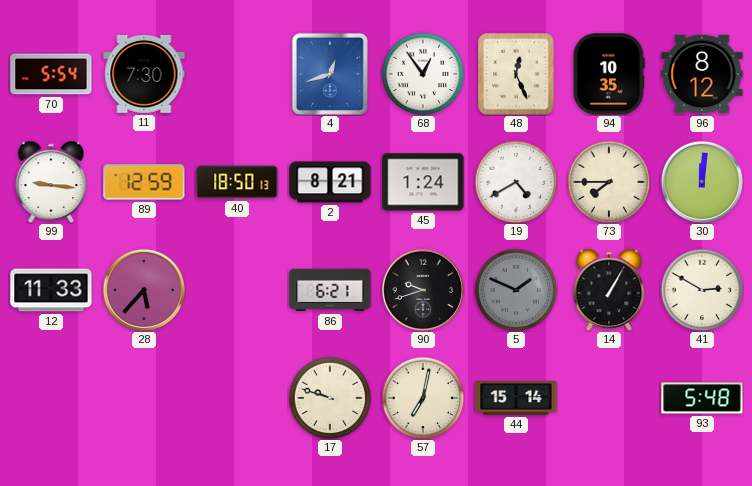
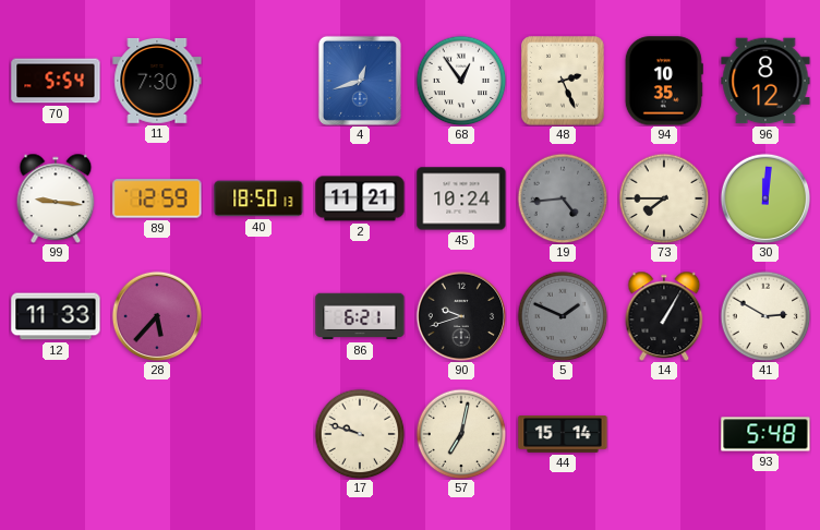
48: 12:26 -> 2:26 (563, 81)
2: 8:21 -> 11:21 (360, 198)
45: 1:24 -> 10:24 (461, 198)
19: 4:40 -> 4:44 (563, 198)
19 dial: white -> grey (563, 198)
